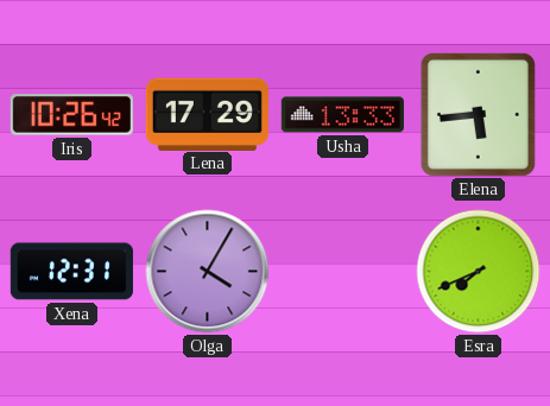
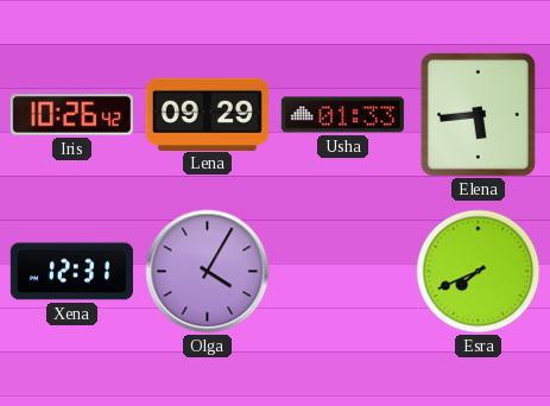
Lena: 17:29 -> 09:29 (207, 114)
Usha: 13:33 -> 01:33 (342, 115)
